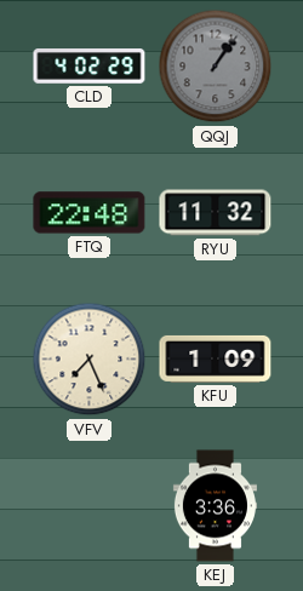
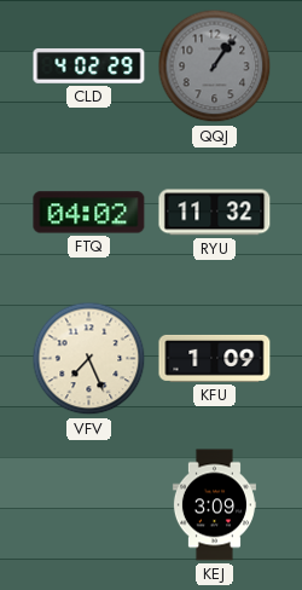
FTQ: 22:48 -> 04:02 (89, 213)
KEJ: 3:36 -> 3:09 (214, 505)
